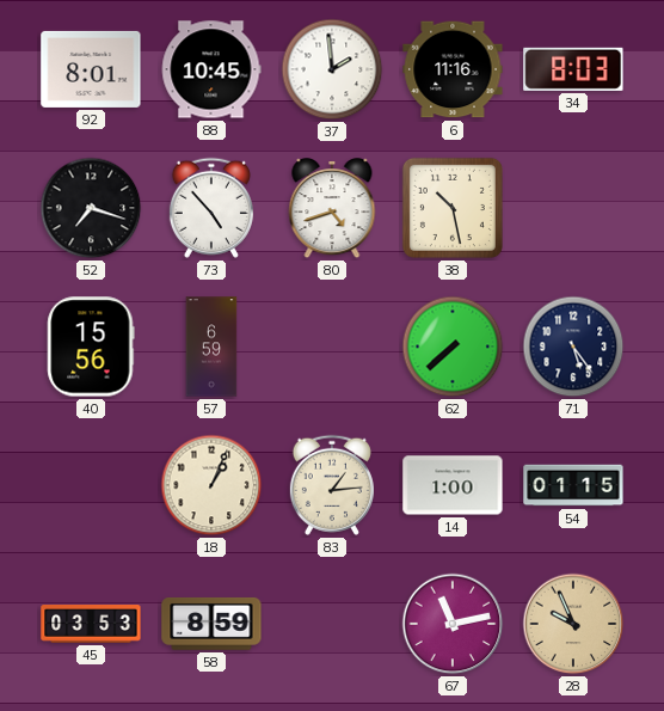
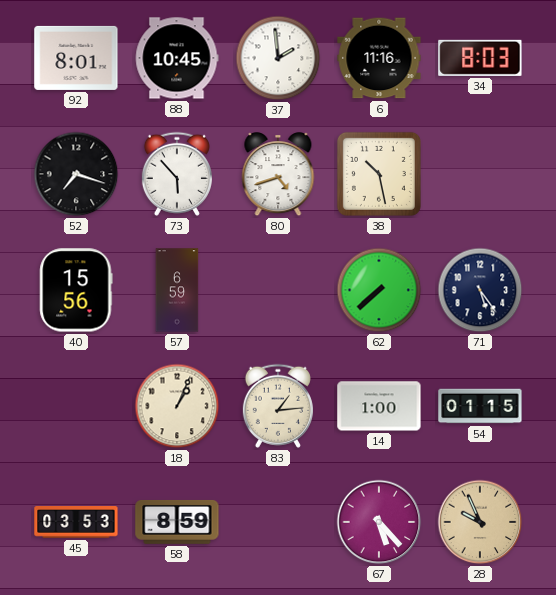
73: 4:53 -> 5:53 (177, 174)
67: 11:13 -> 5:23 (379, 522)
